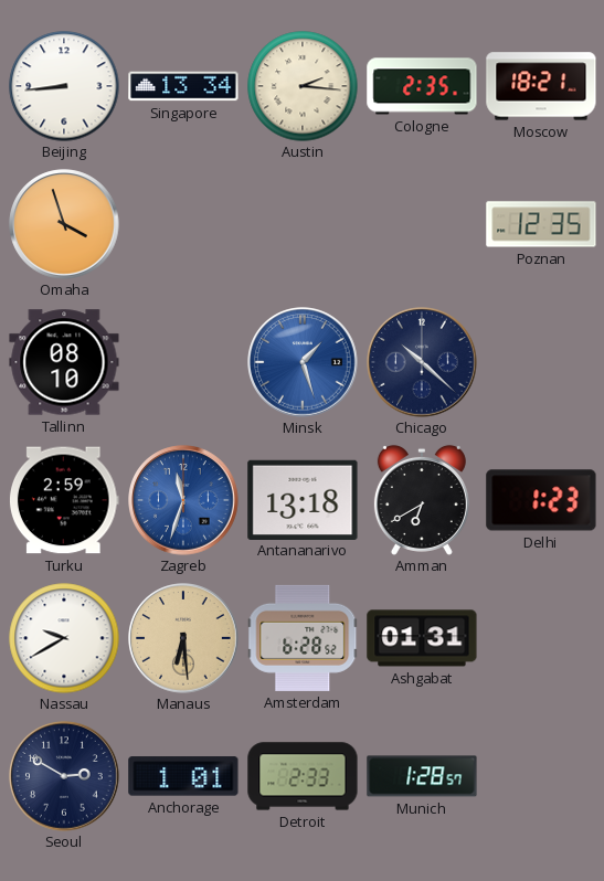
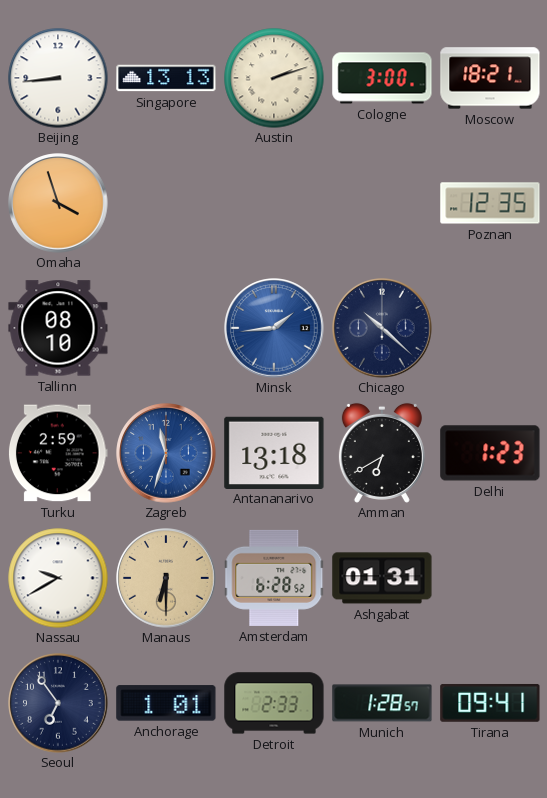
Singapore: 13:34 -> 13:13 (166, 78)
Austin: 2:16 -> 2:12 (274, 78)
Cologne: 2:35 -> 3:00 (382, 78)
Minsk: 1:27 -> 1:44 (274, 328)
Manaus: 6:29 -> 6:30 (166, 578)
Seoul: 2:50 -> 6:54 (58, 703)
Tirana: none -> 09:41 (490, 703)
